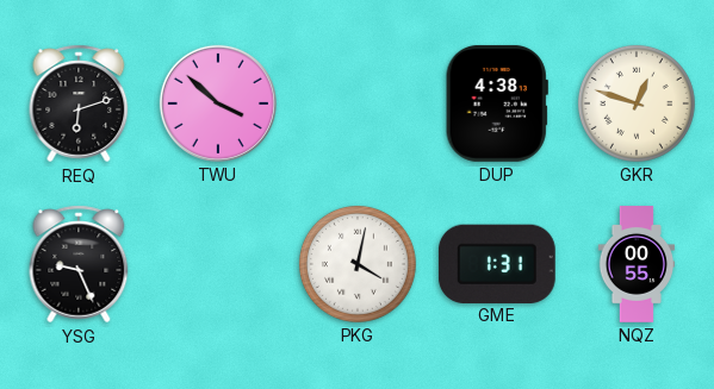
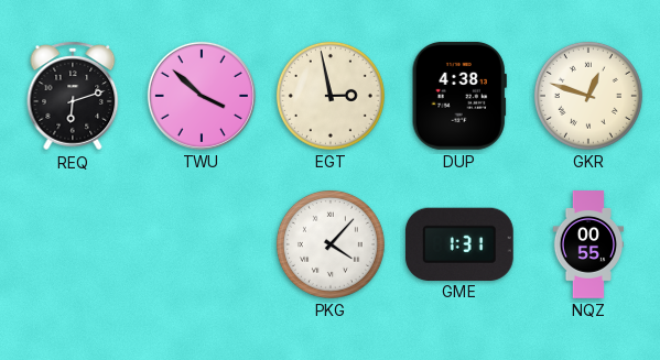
EGT: none -> 2:58 (331, 96)
YSG: 9:26 -> none (79, 264)
PKG: 4:02 -> 4:07 (331, 244)
